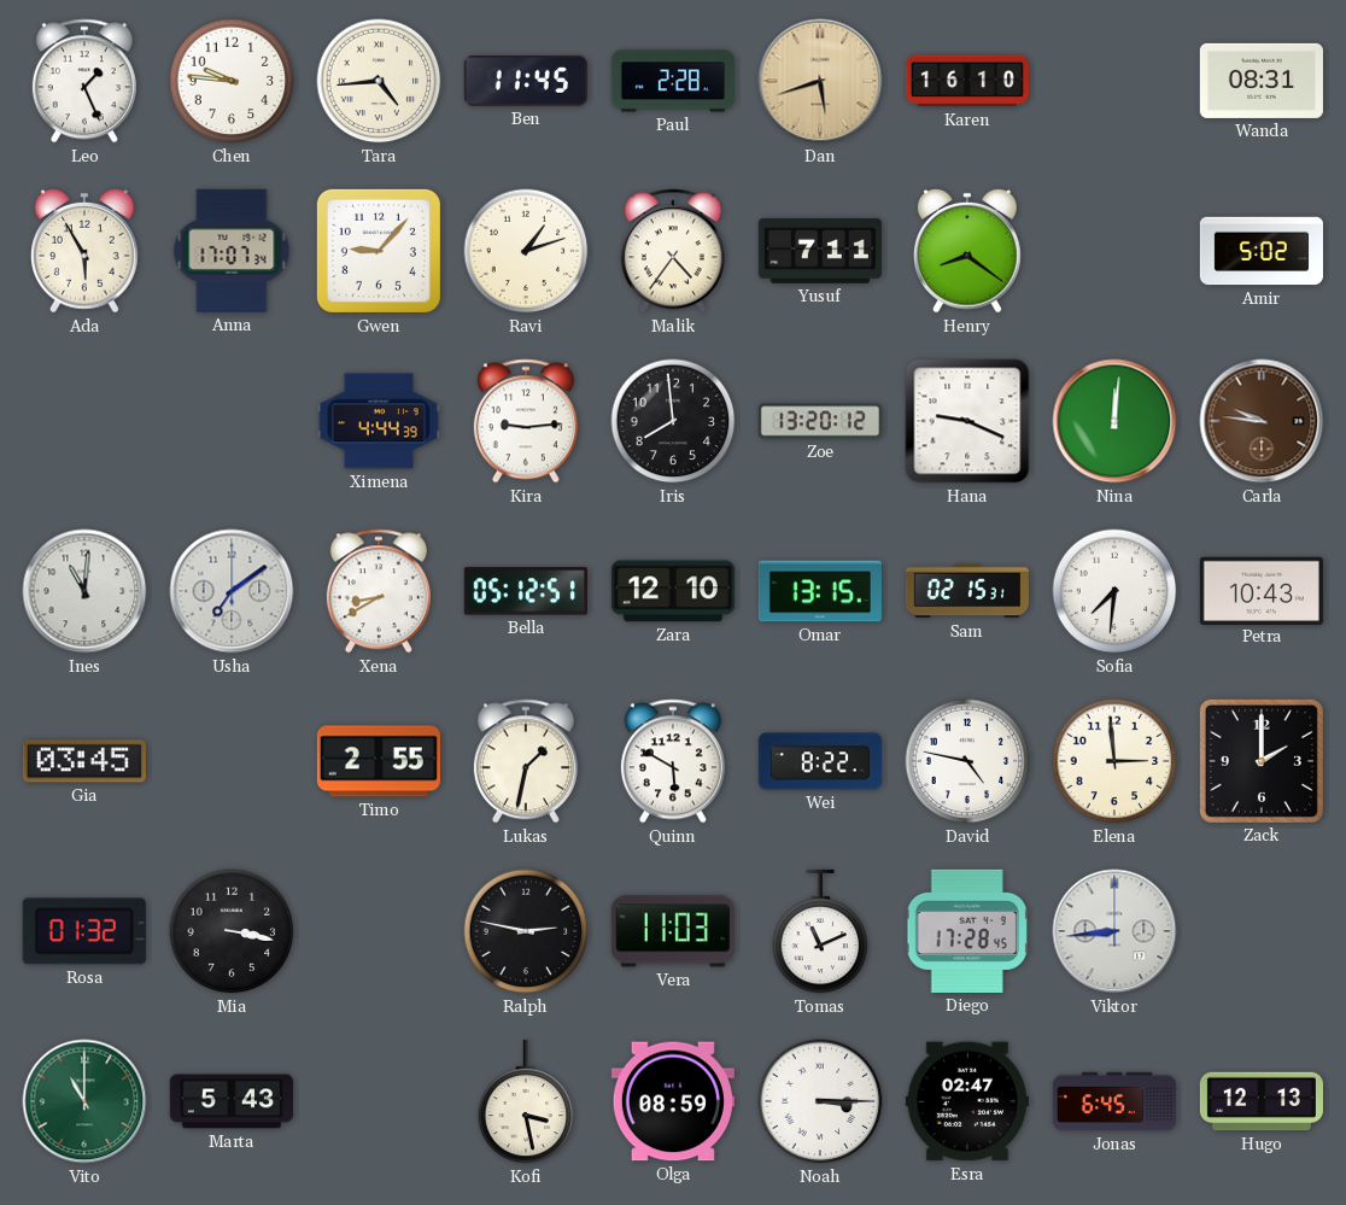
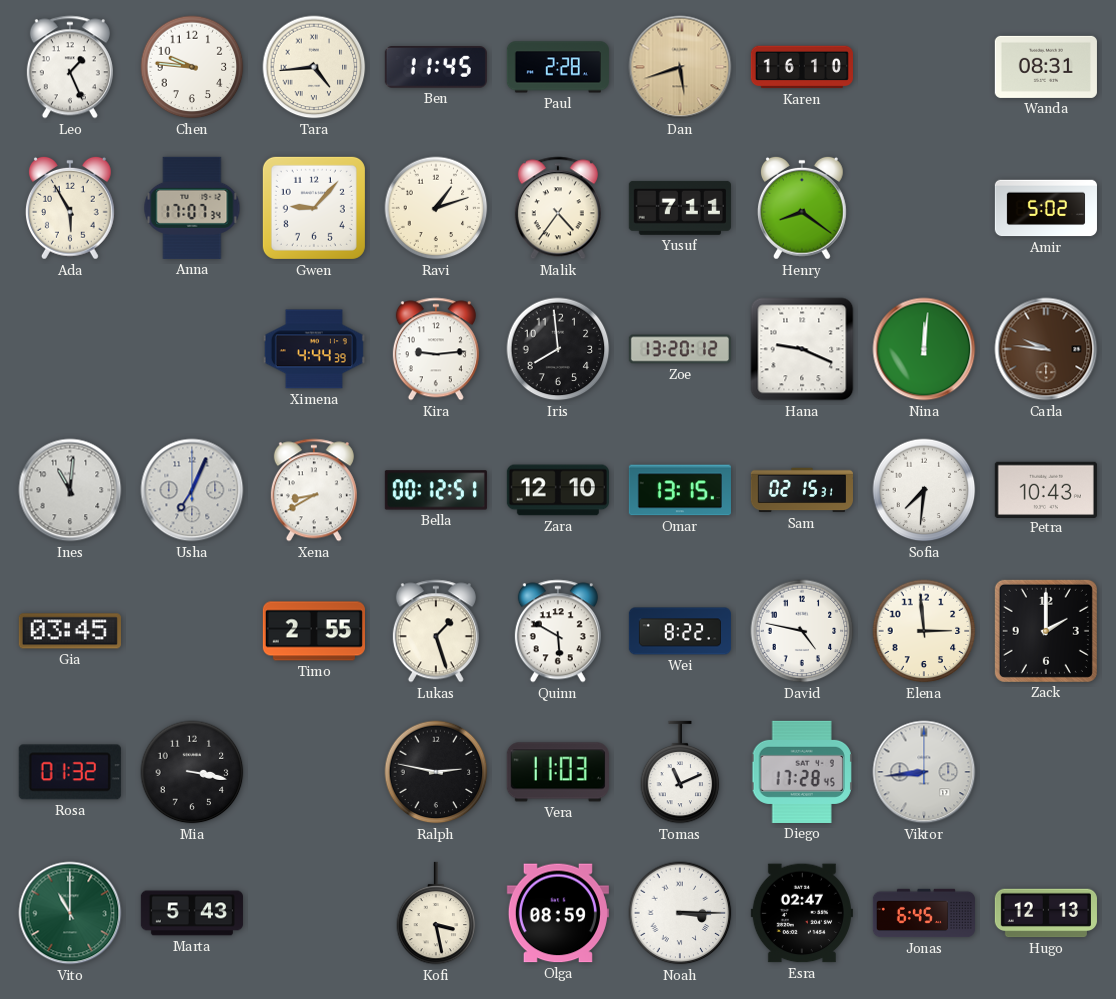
Usha: 7:09 -> 7:04 (192, 490)
Bella: 05:12 -> 00:12 (436, 490)
Lukas: 1:32 -> 1:27 (436, 631)
